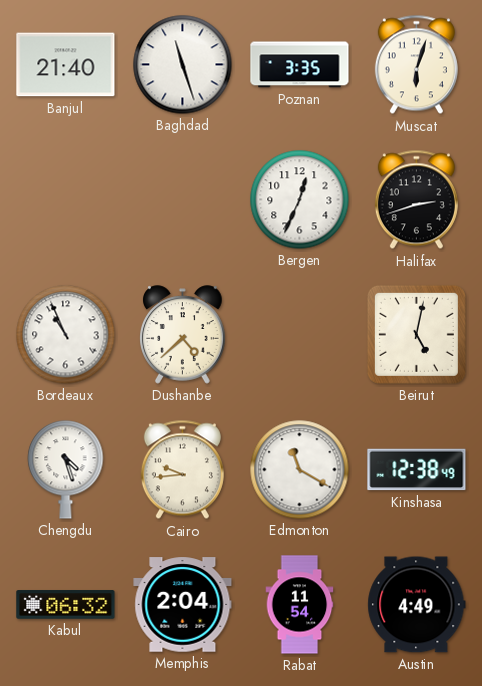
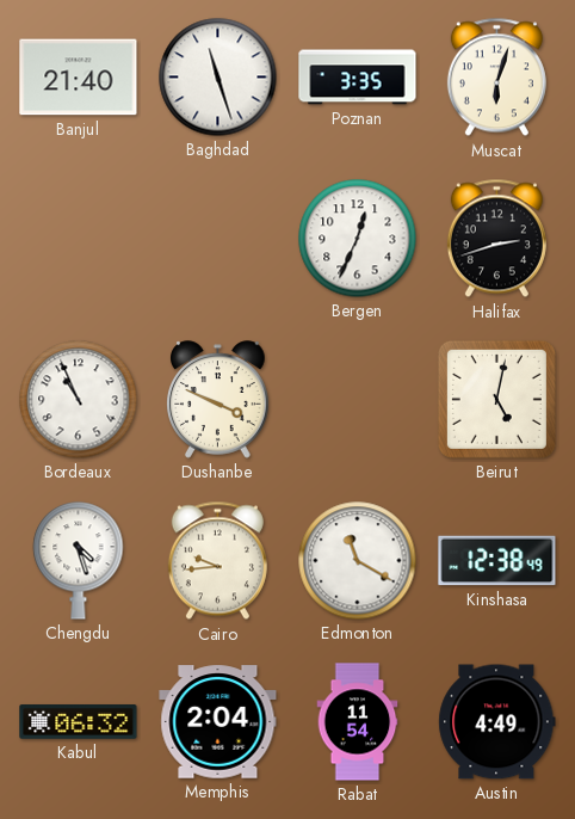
Dushanbe: 4:38 -> 3:49 (218, 400)
